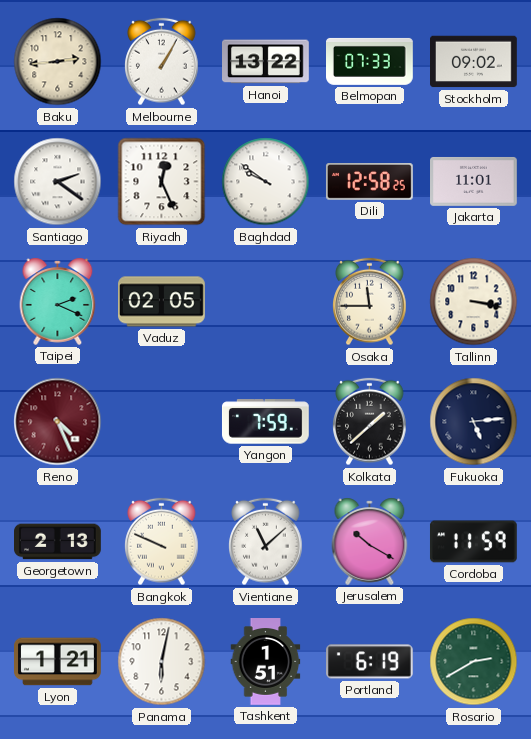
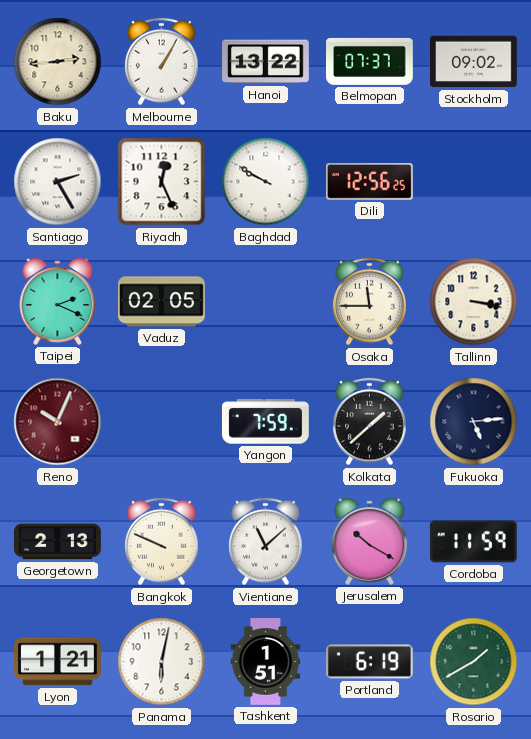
Belmopan: 07:33 -> 07:37 (370, 61)
Santiago: 2:21 -> 2:25 (58, 182)
Baghdad: 9:51 -> 9:50 (266, 182)
Dili: 12:58 -> 12:56 (370, 182)
Jakarta: 11:01 -> none (474, 181)
Reno: 4:26 -> 10:04 (58, 422)
Rosario: 2:40 -> 1:40 (474, 662)
